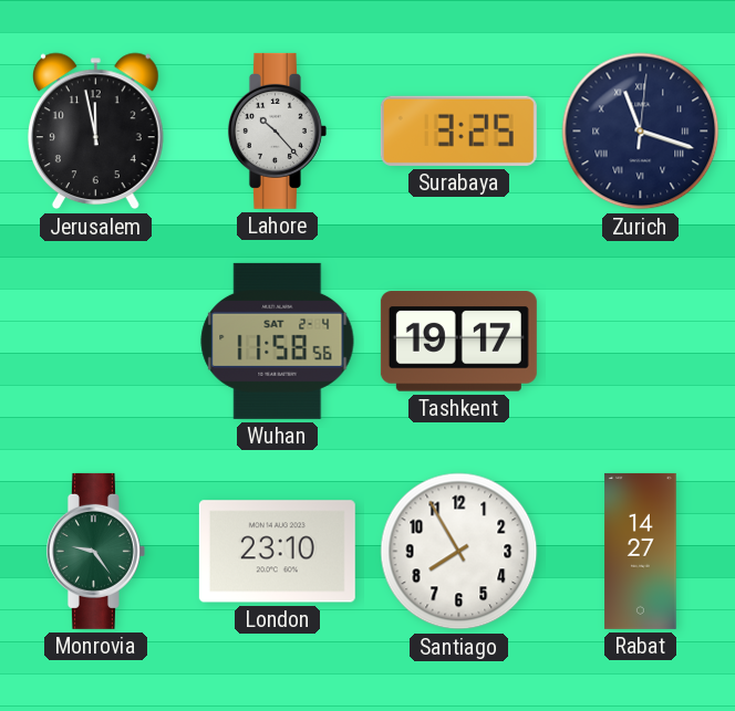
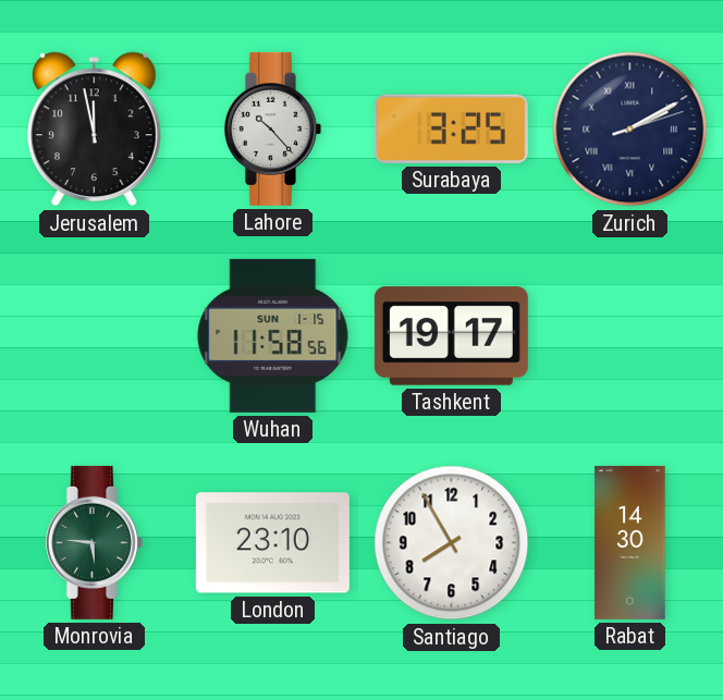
Zurich: 11:18 -> 2:10 (630, 130)
Wuhan date: SAT 2-4 -> SUN 1-15 (273, 335)
Monrovia: 9:24 -> 5:46 (94, 542)
Rabat: 14:27 -> 14:30 (630, 542)
